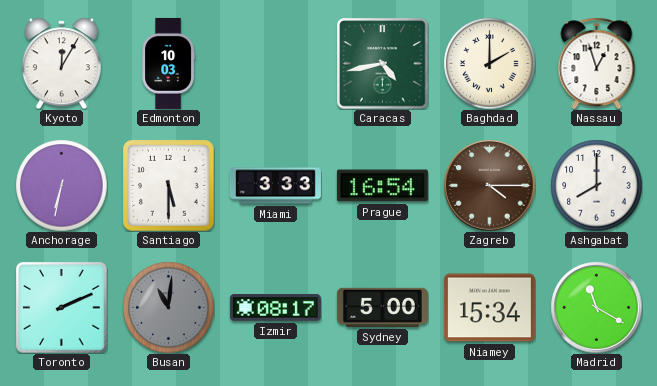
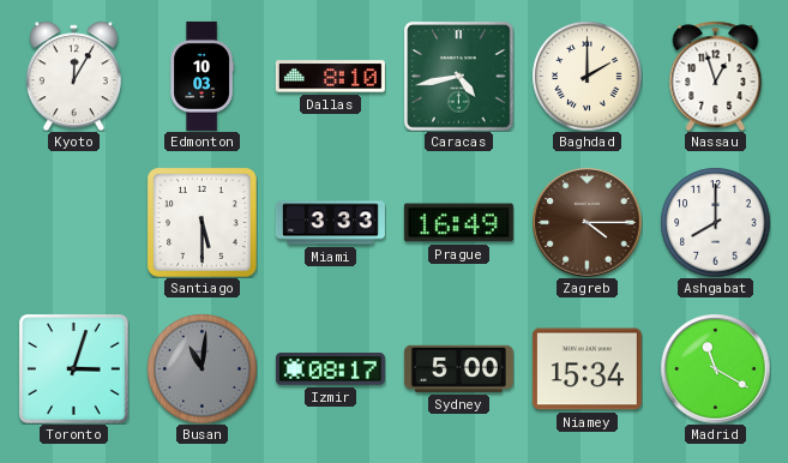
Dallas: none -> 8:10 (330, 77)
Anchorage: 6:32 -> none (61, 185)
Prague: 16:54 -> 16:49 (458, 223)
Toronto: 2:11 -> 3:03 (73, 368)
